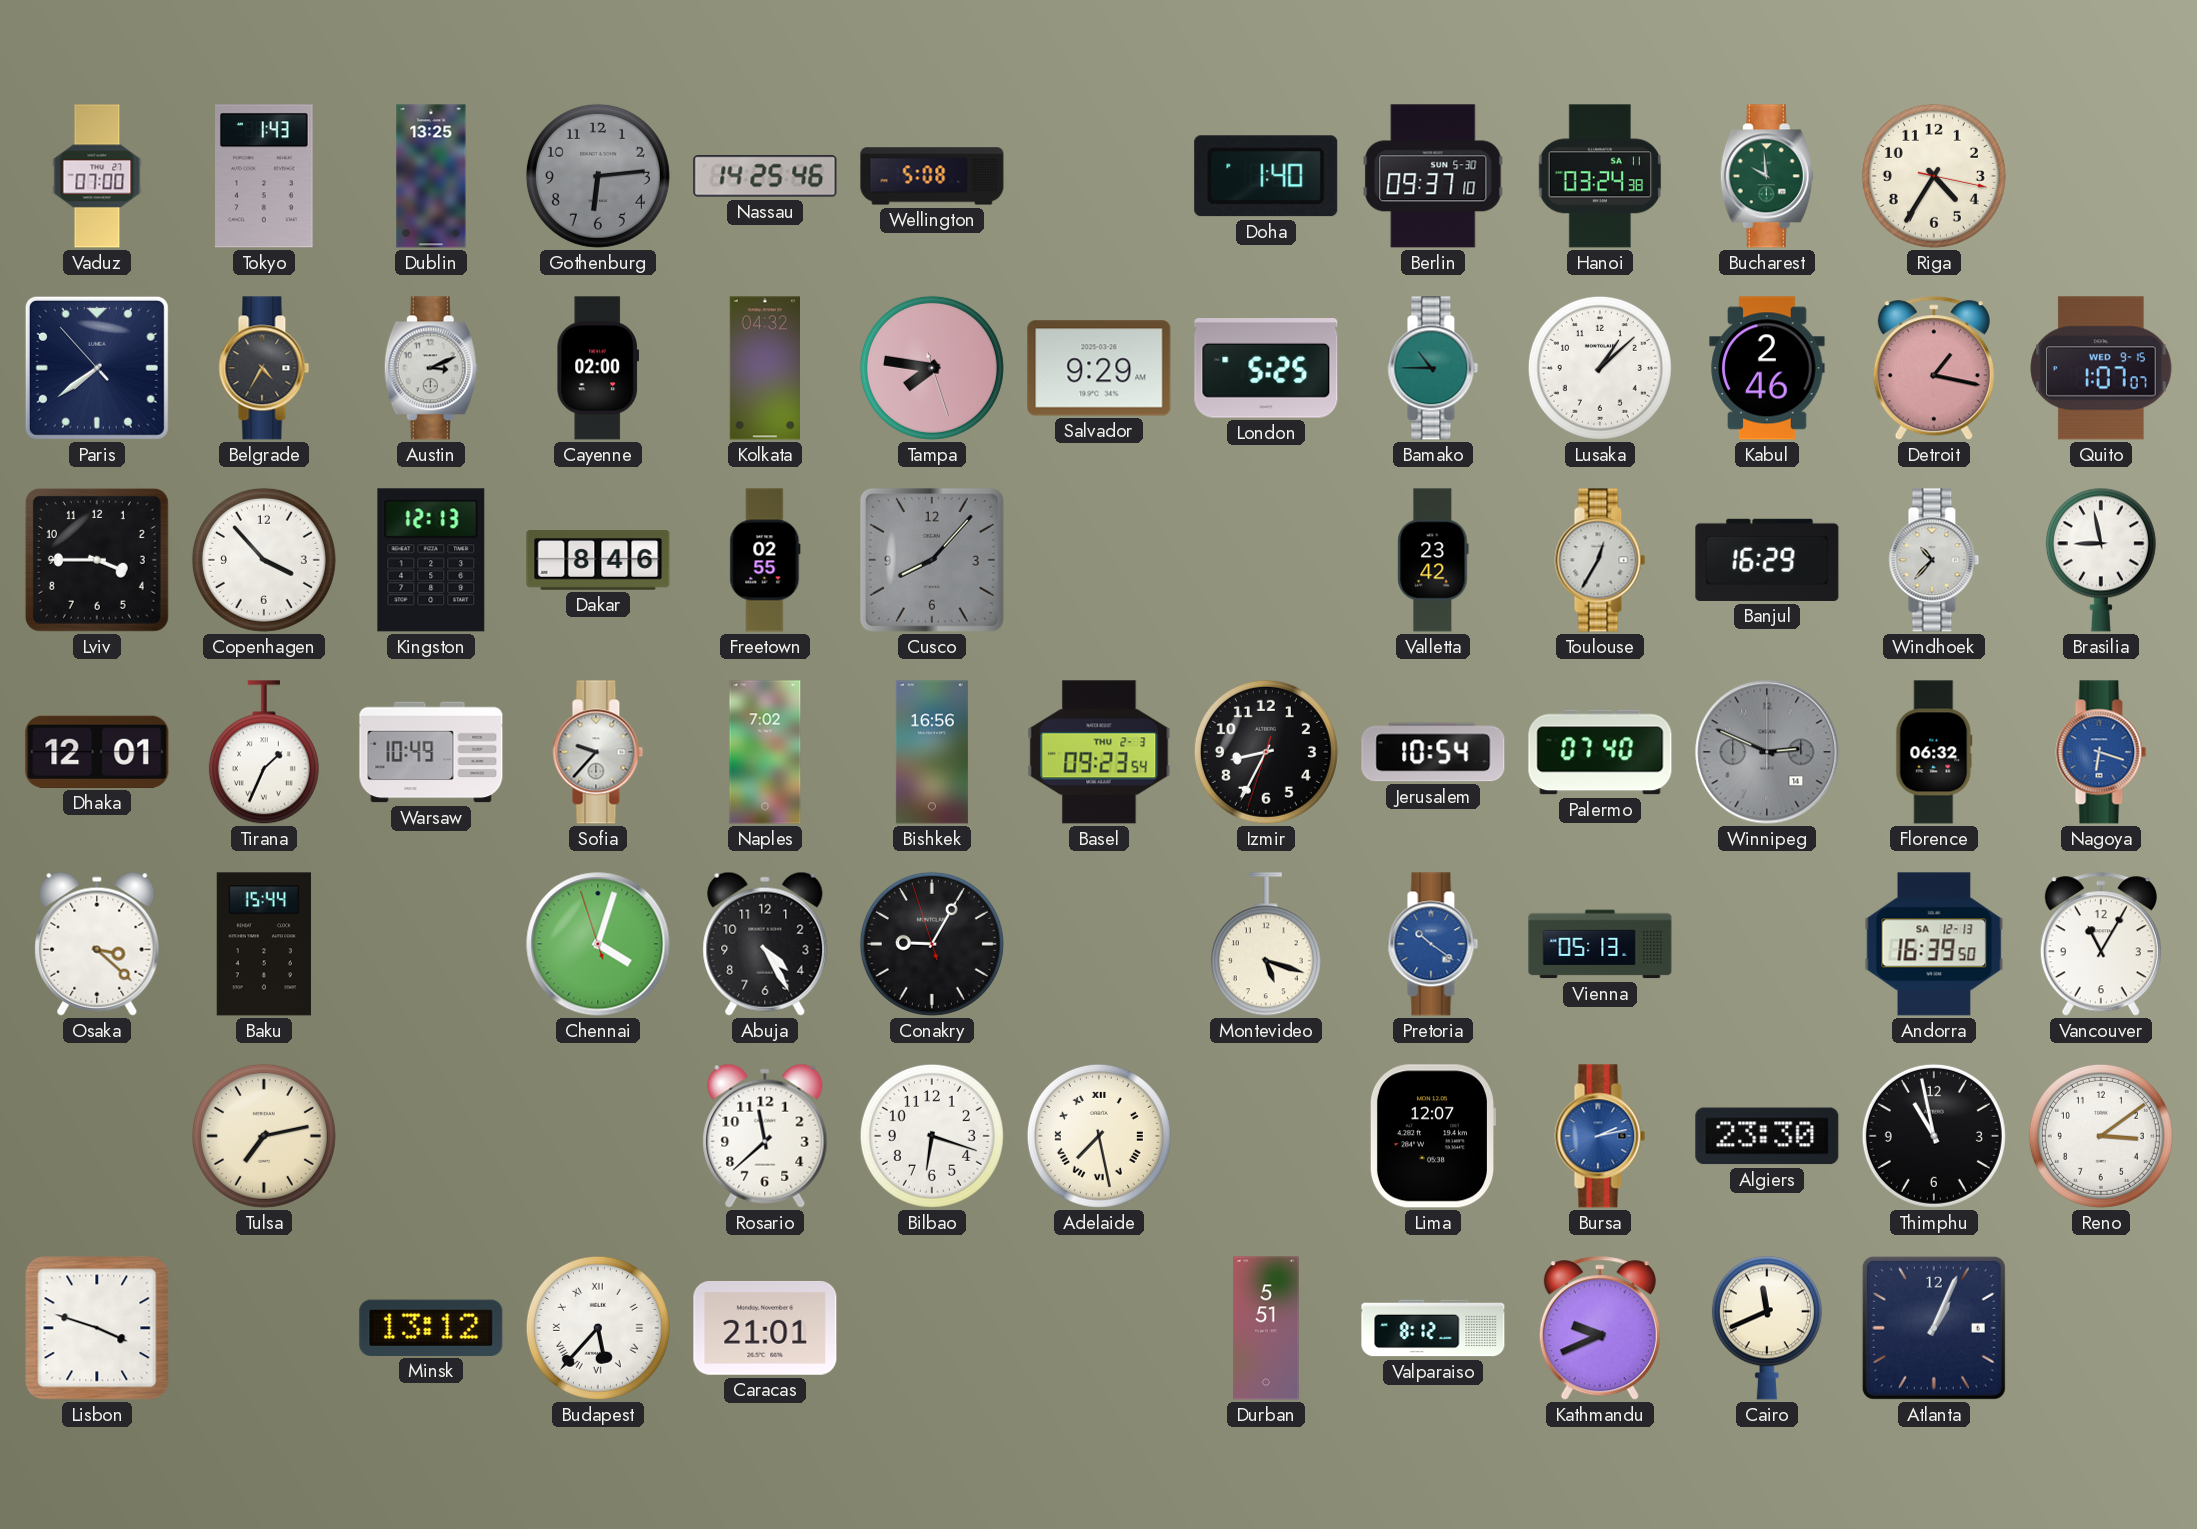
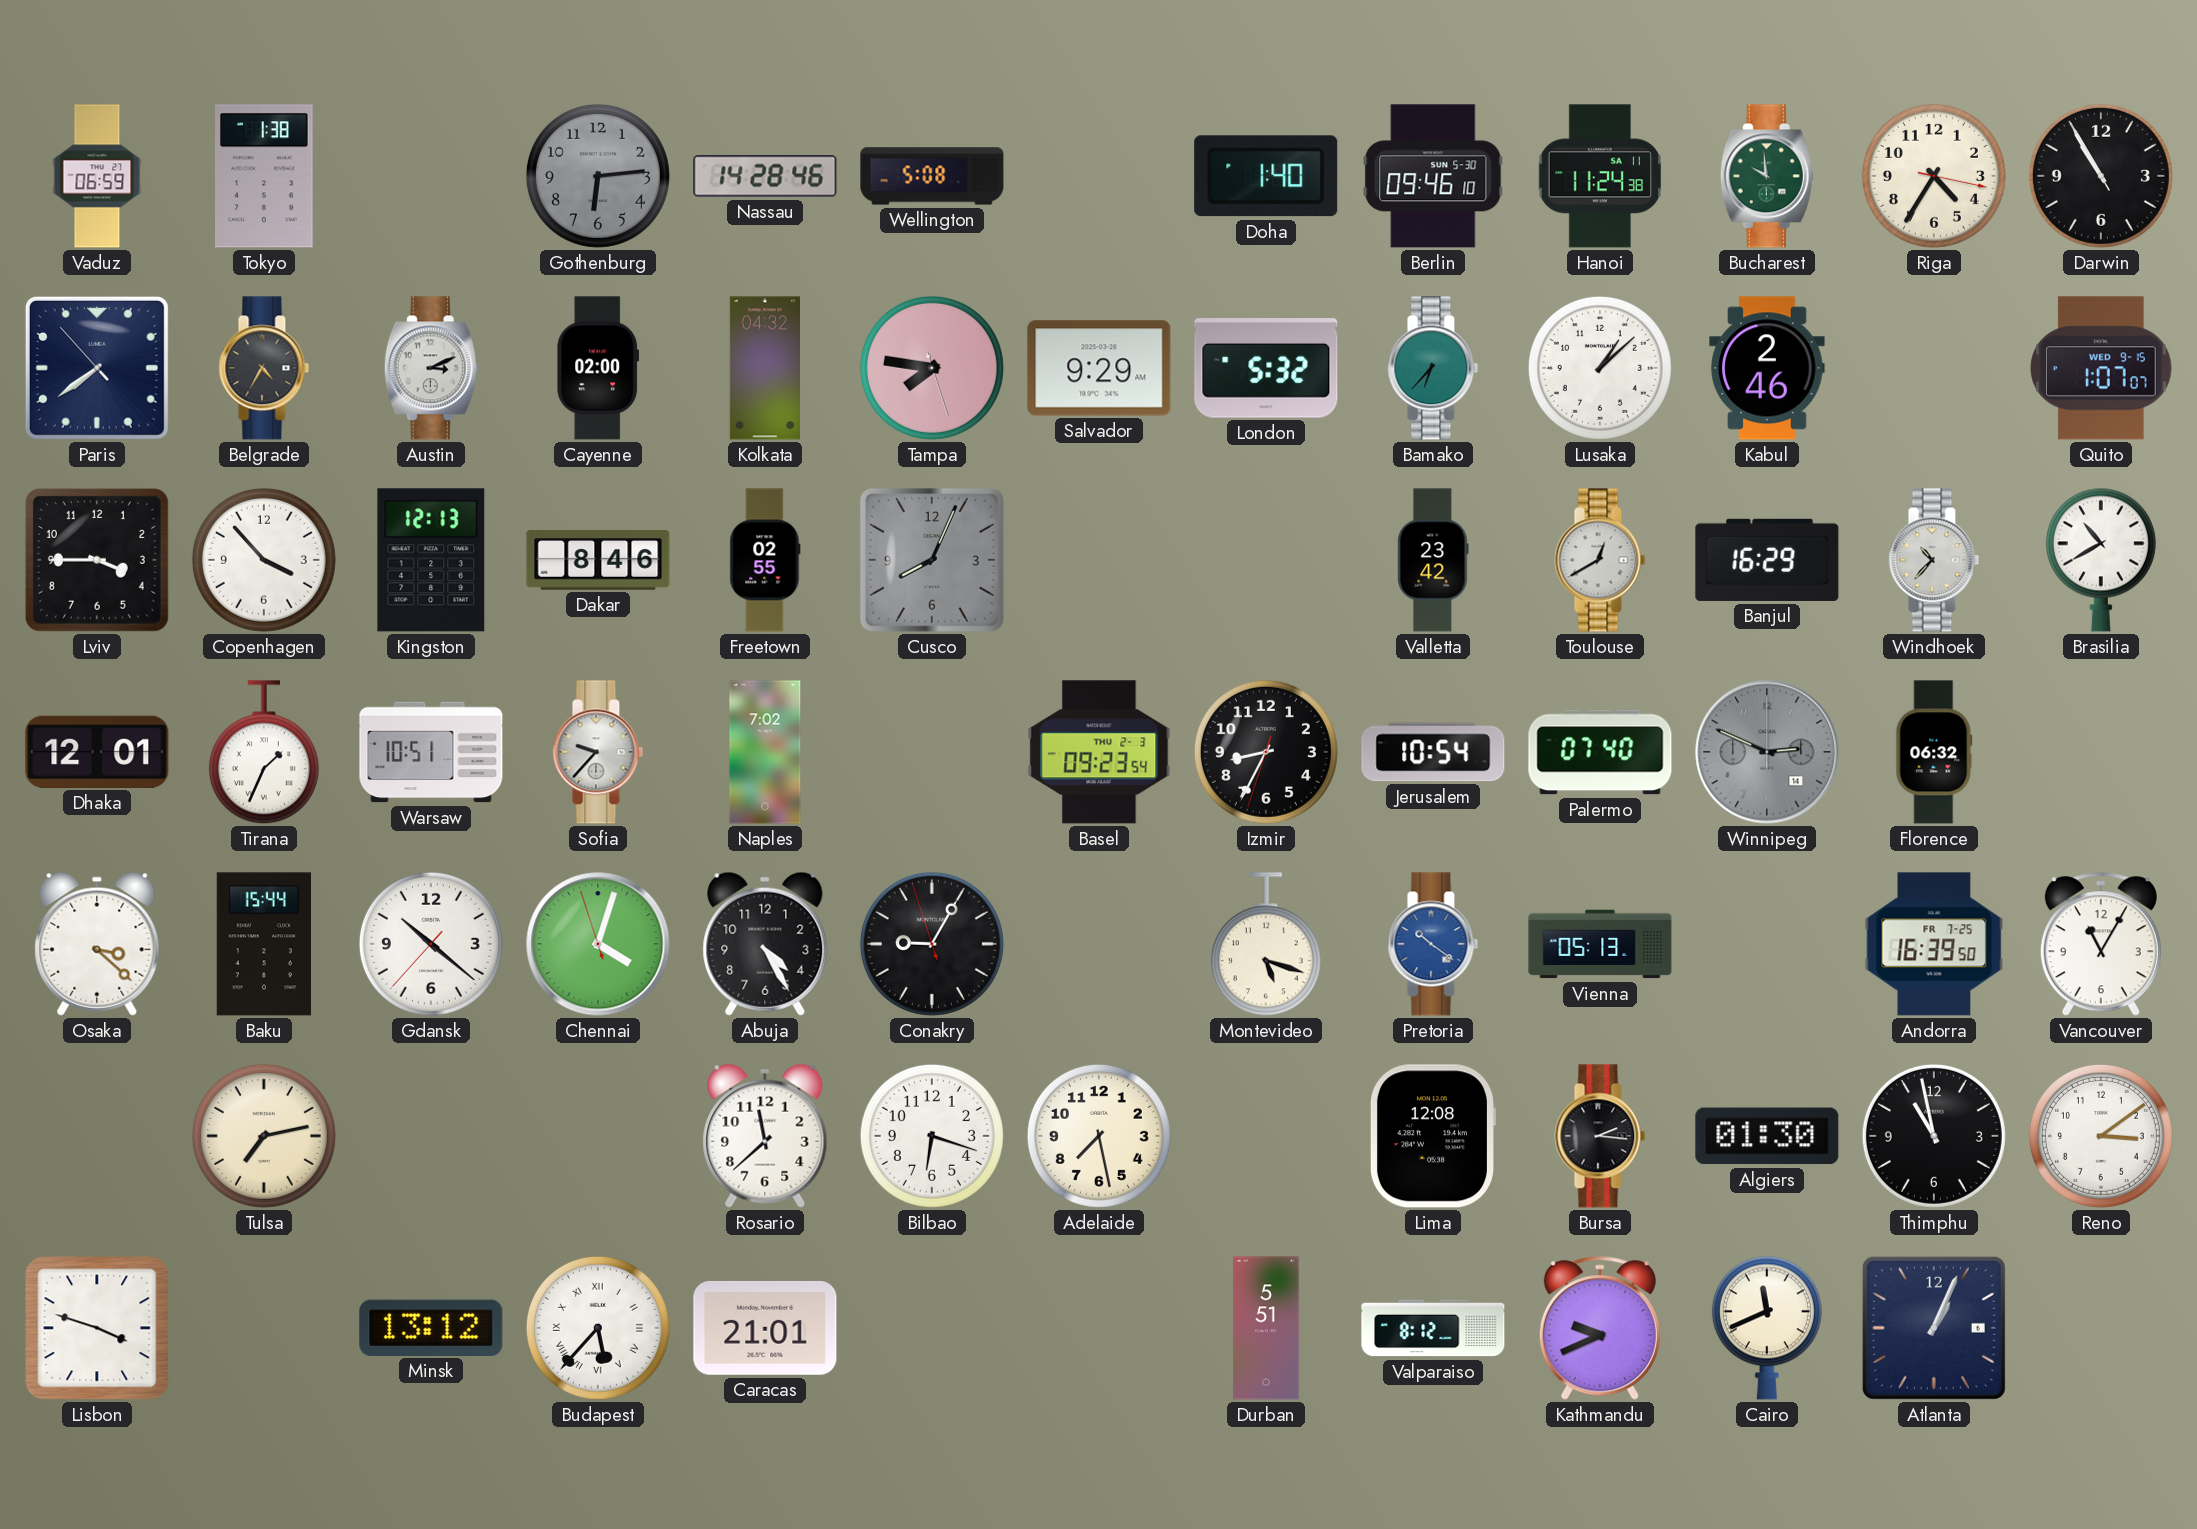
Vaduz: 07:00 -> 06:59 (97, 176)
Tokyo: 1:43 -> 1:38 (265, 176)
Dublin: 13:25 -> none (431, 176)
Nassau: 14:25 -> 14:28 (765, 176)
Berlin: 09:37 -> 09:46 (1433, 176)
Hanoi: 03:24 -> 11:24 (1599, 176)
Darwin: none -> 10:54 (2101, 176)
London: 5:25 -> 5:32 (1266, 369)
Bamako: 10:45 -> 6:37 (1433, 368)
Detroit: 1:17 -> none (1934, 369)
Cusco: 8:07 -> 8:04 (932, 560)
Toulouse: 12:35 -> 12:40 (1600, 560)
Brasilia: 8:58 -> 10:40 (2101, 560)
Warsaw: 10:49 -> 10:51 (431, 752)
Bishkek: 16:56 -> none (932, 752)
Nagoya: 6:18 -> none (2101, 752)
Gdansk: none -> 10:21 (431, 944)
Andorra date: SA 12-13 -> FR 7-25 (1934, 944)
Adelaide numerals: Roman -> Arabic (1099, 1136)
Lima: 12:07 -> 12:08 (1432, 1136)
Bursa: 2:13 -> 2:16 (1600, 1136)
Bursa dial: blue -> black (1600, 1136)
Algiers: 23:30 -> 01:30 (1767, 1136)
